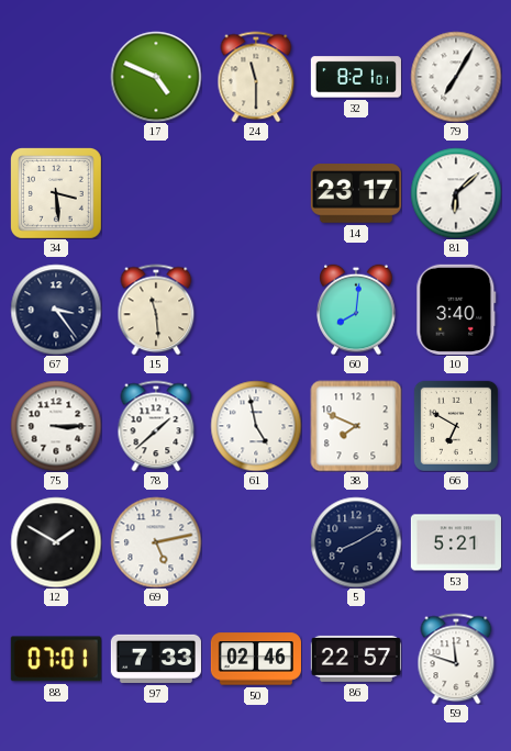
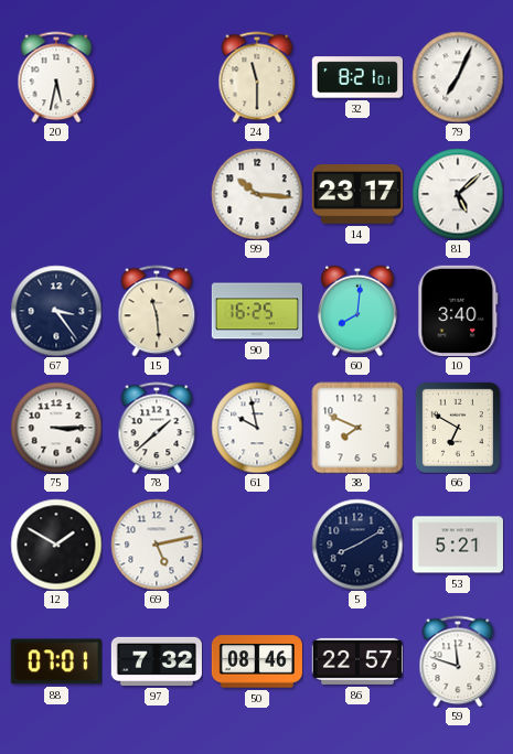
20: none -> 5:32 (56, 77)
17: 4:49 -> none (156, 77)
79: 7:05 -> 7:04 (458, 77)
34: 3:29 -> none (56, 193)
99: none -> 10:16 (257, 194)
81: 6:08 -> 5:08 (458, 194)
90: none -> 16:25 (257, 311)
61: 4:58 -> 9:58 (257, 428)
97: 7:33 -> 7:32 (157, 661)
50: 02:46 -> 08:46 (257, 661)
